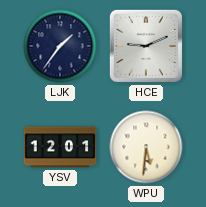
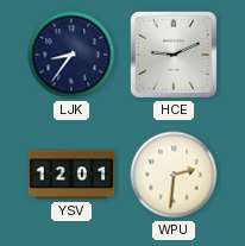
LJK: 1:36 -> 8:36 (71, 55)
WPU: 5:31 -> 2:31 (174, 175)
